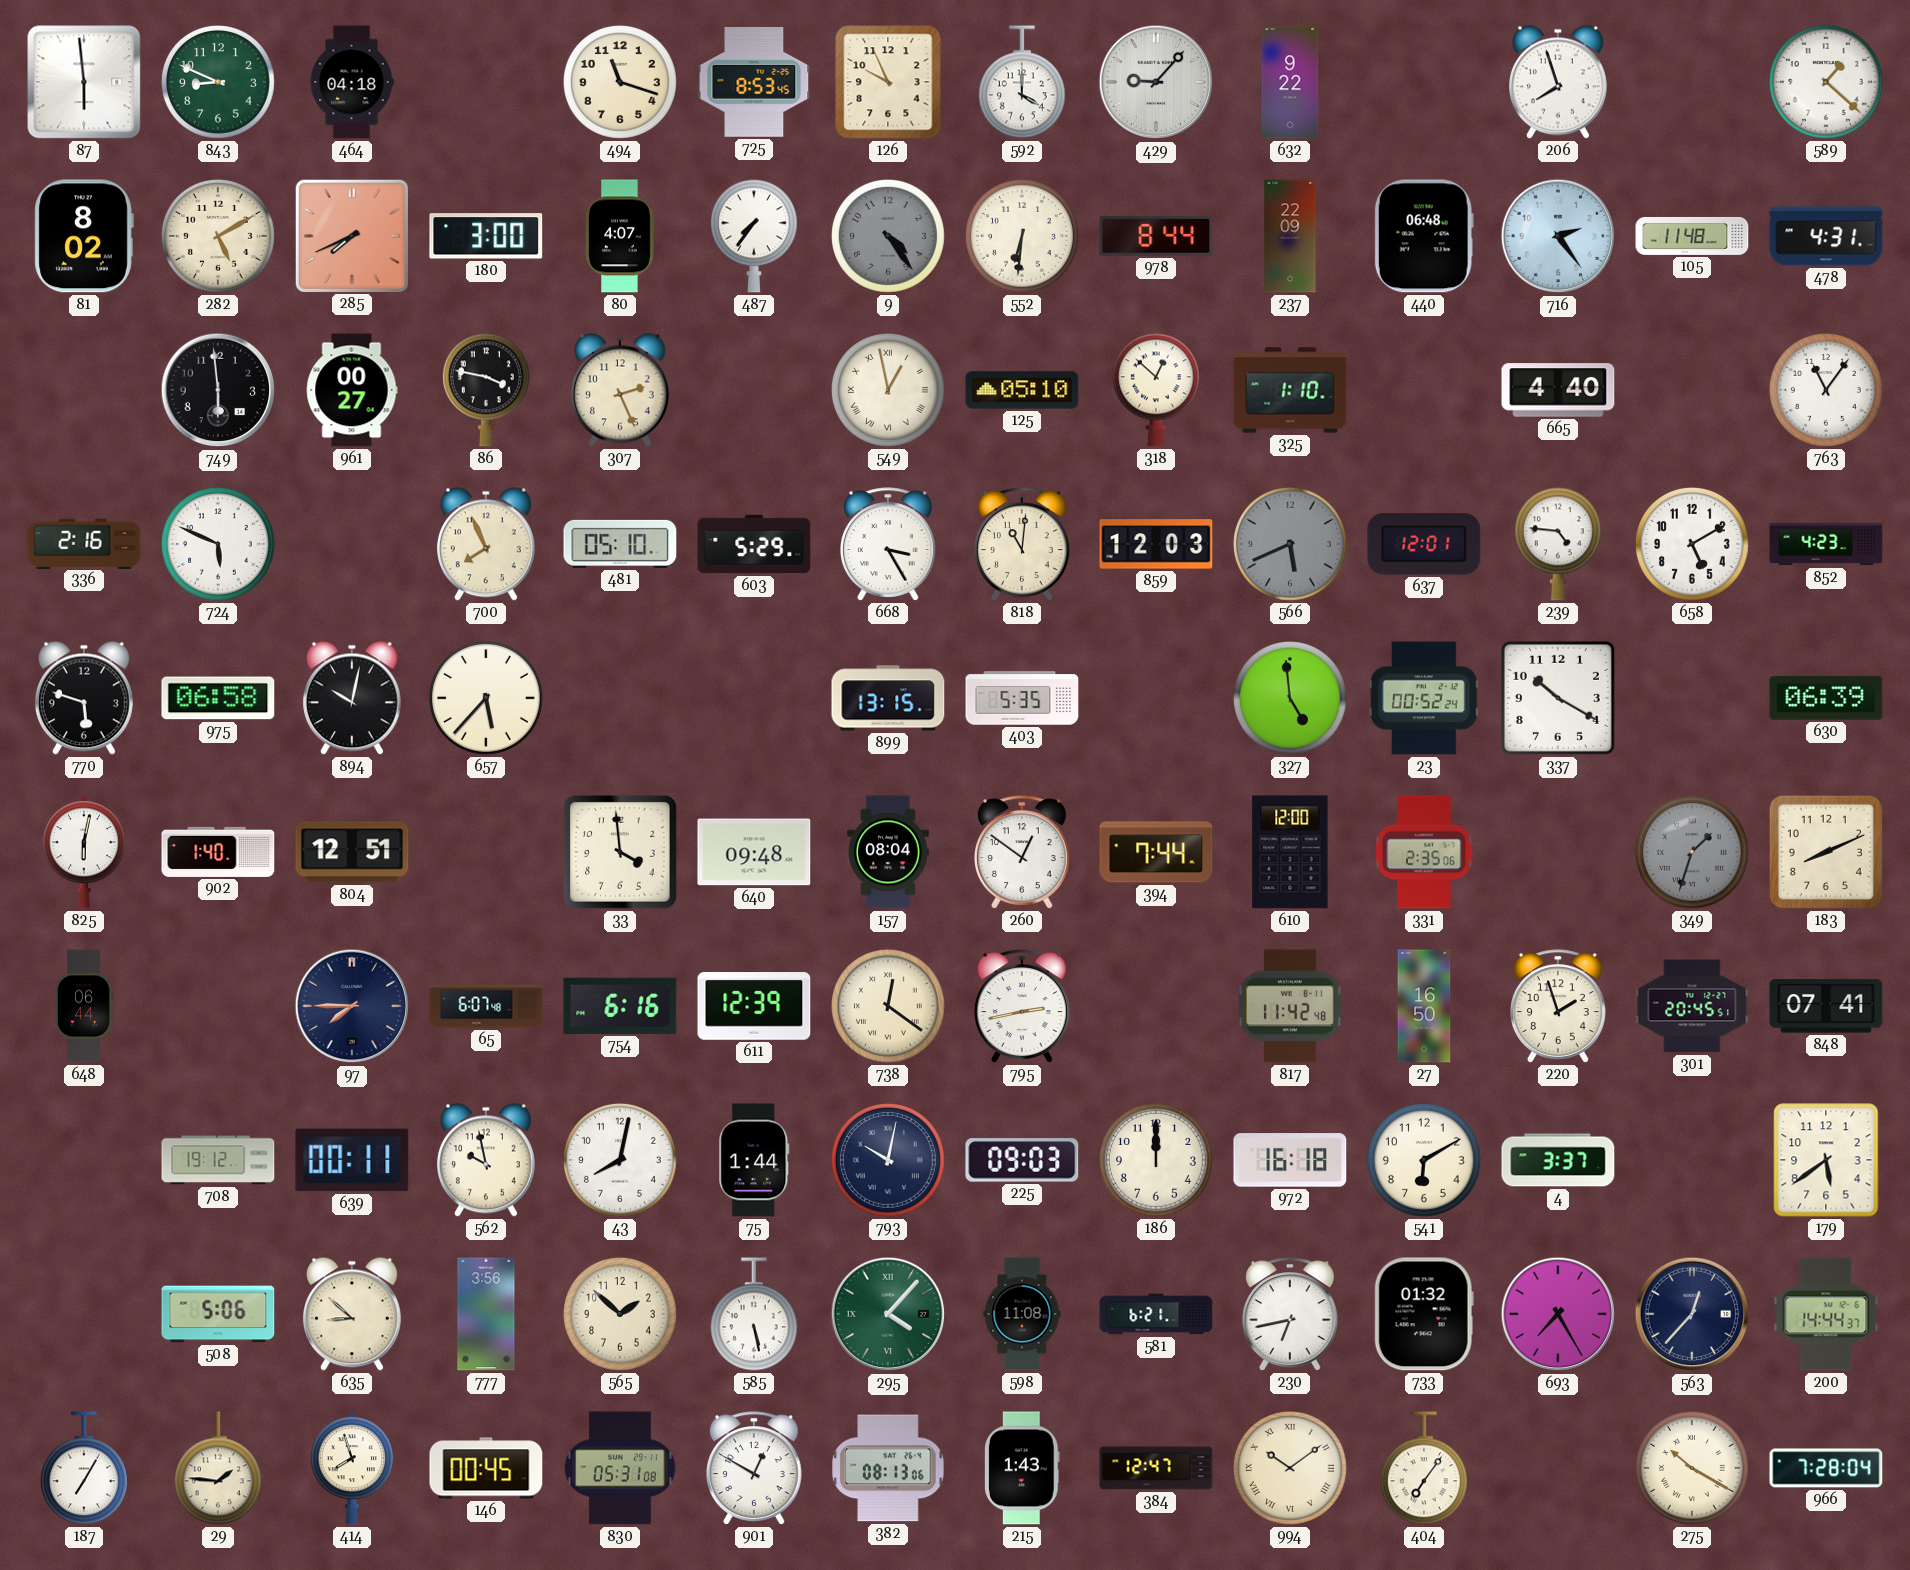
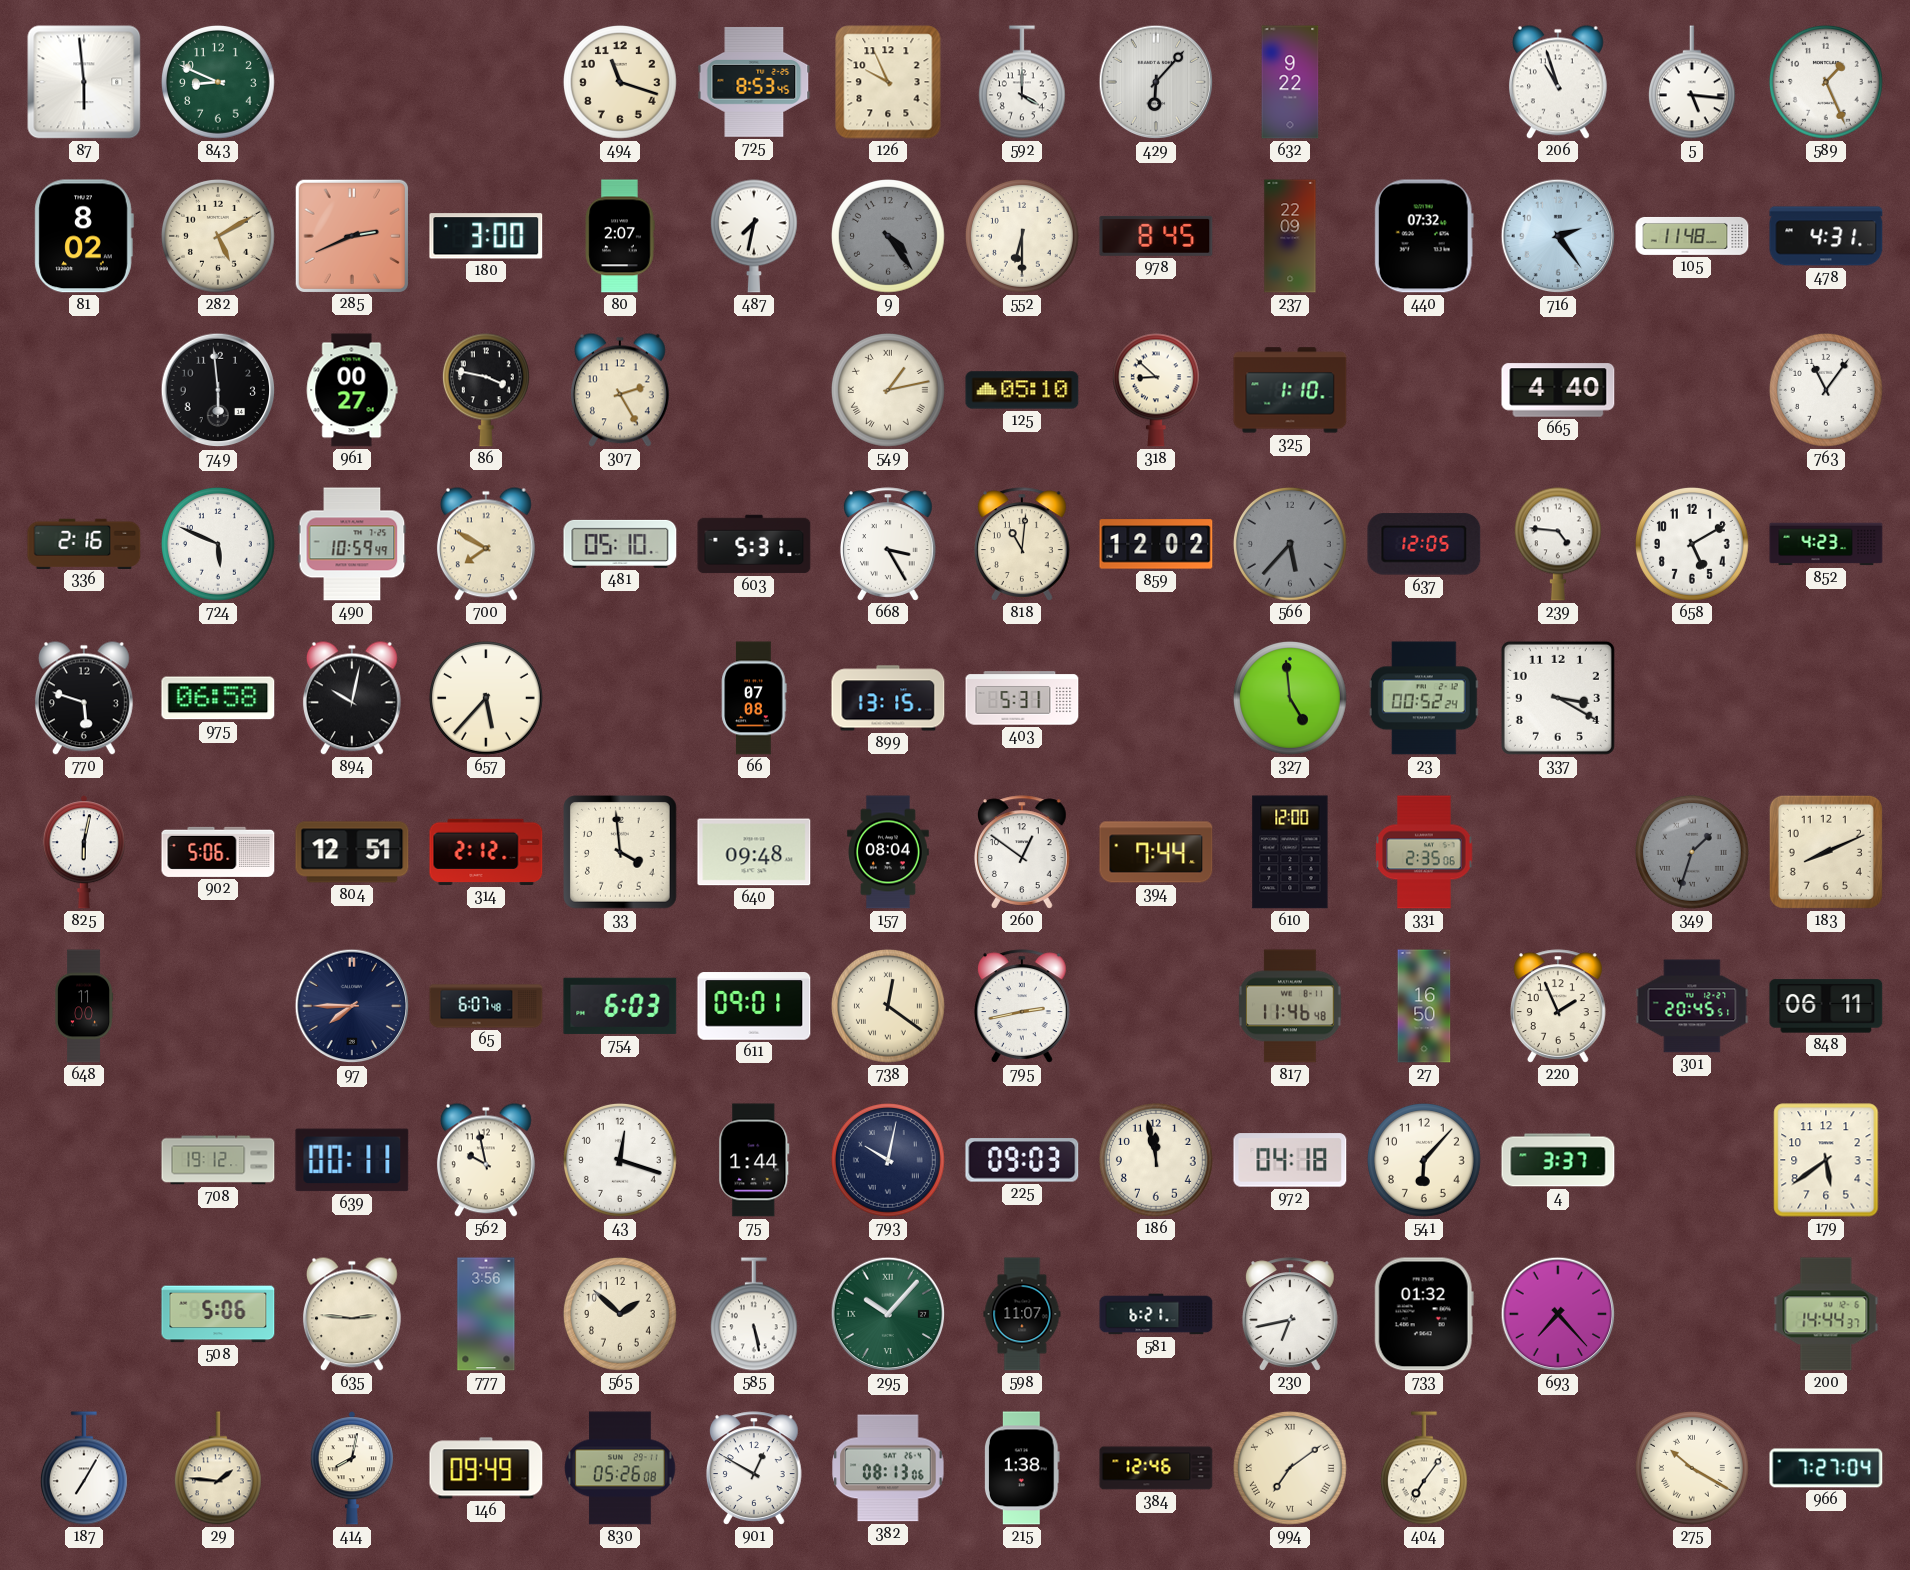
464: 04:18 -> none (352, 82)
429: 9:07 -> 6:07 (1156, 82)
206: 7:57 -> 10:57 (1558, 82)
5: none -> 5:16 (1692, 82)
589: 1:22 -> 1:26 (1826, 82)
285: 7:41 -> 2:41 (351, 235)
80: 4:07 -> 2:07 (620, 236)
487: 7:36 -> 7:32 (754, 236)
552: 6:31 -> 6:30 (1022, 236)
978: 8:44 -> 8:45 (1156, 236)
440: 06:48 -> 07:32 (1424, 236)
307: 2:26 -> 2:25 (620, 390)
549: 12:58 -> 1:13 (888, 390)
318: 12:52 -> 8:52 (1156, 390)
490: none -> 10:59 (352, 544)
700: 7:56 -> 7:50 (486, 544)
603: 5:29 -> 5:31 (754, 544)
859: 12:03 -> 12:02 (1156, 544)
566: 5:41 -> 5:37 (1290, 544)
637: 12:01 -> 12:05 (1424, 544)
66: none -> 07:08 (754, 698)
403: 5:35 -> 5:31 (1022, 698)
337: 10:20 -> 3:20 (1558, 698)
630: 06:39 -> none (1826, 698)
902: 1:40 -> 5:06 (218, 852)
314: none -> 2:12 (486, 852)
648: 06:44 -> 11:00 (84, 1006)
754: 6:16 -> 6:03 (620, 1006)
611: 12:39 -> 09:01 (754, 1006)
817: 11:42 -> 11:46 (1291, 1006)
220: 1:57 -> 1:56 (1558, 1006)
848: 07:41 -> 06:11 (1826, 1006)
43: 8:02 -> 12:18 (620, 1160)
186: 12:00 -> 11:58 (1156, 1160)
972: 16:18 -> 04:18 (1290, 1160)
541: 6:10 -> 6:07 (1424, 1160)
635: 8:52 -> 2:46 (352, 1314)
295: 4:07 -> 10:07 (888, 1314)
598: 11:08 -> 11:07 (1022, 1314)
693: 7:25 -> 7:23 (1558, 1314)
563: 12:37 -> none (1692, 1314)
414: 7:57 -> 8:02 (352, 1468)
146: 00:45 -> 09:49 (486, 1468)
830: 05:31 -> 05:26 (620, 1468)
215: 1:43 -> 1:38 (1023, 1468)
384: 12:47 -> 12:46 (1156, 1468)
994: 10:09 -> 7:09 (1290, 1468)
966: 7:28 -> 7:27 (1826, 1468)
